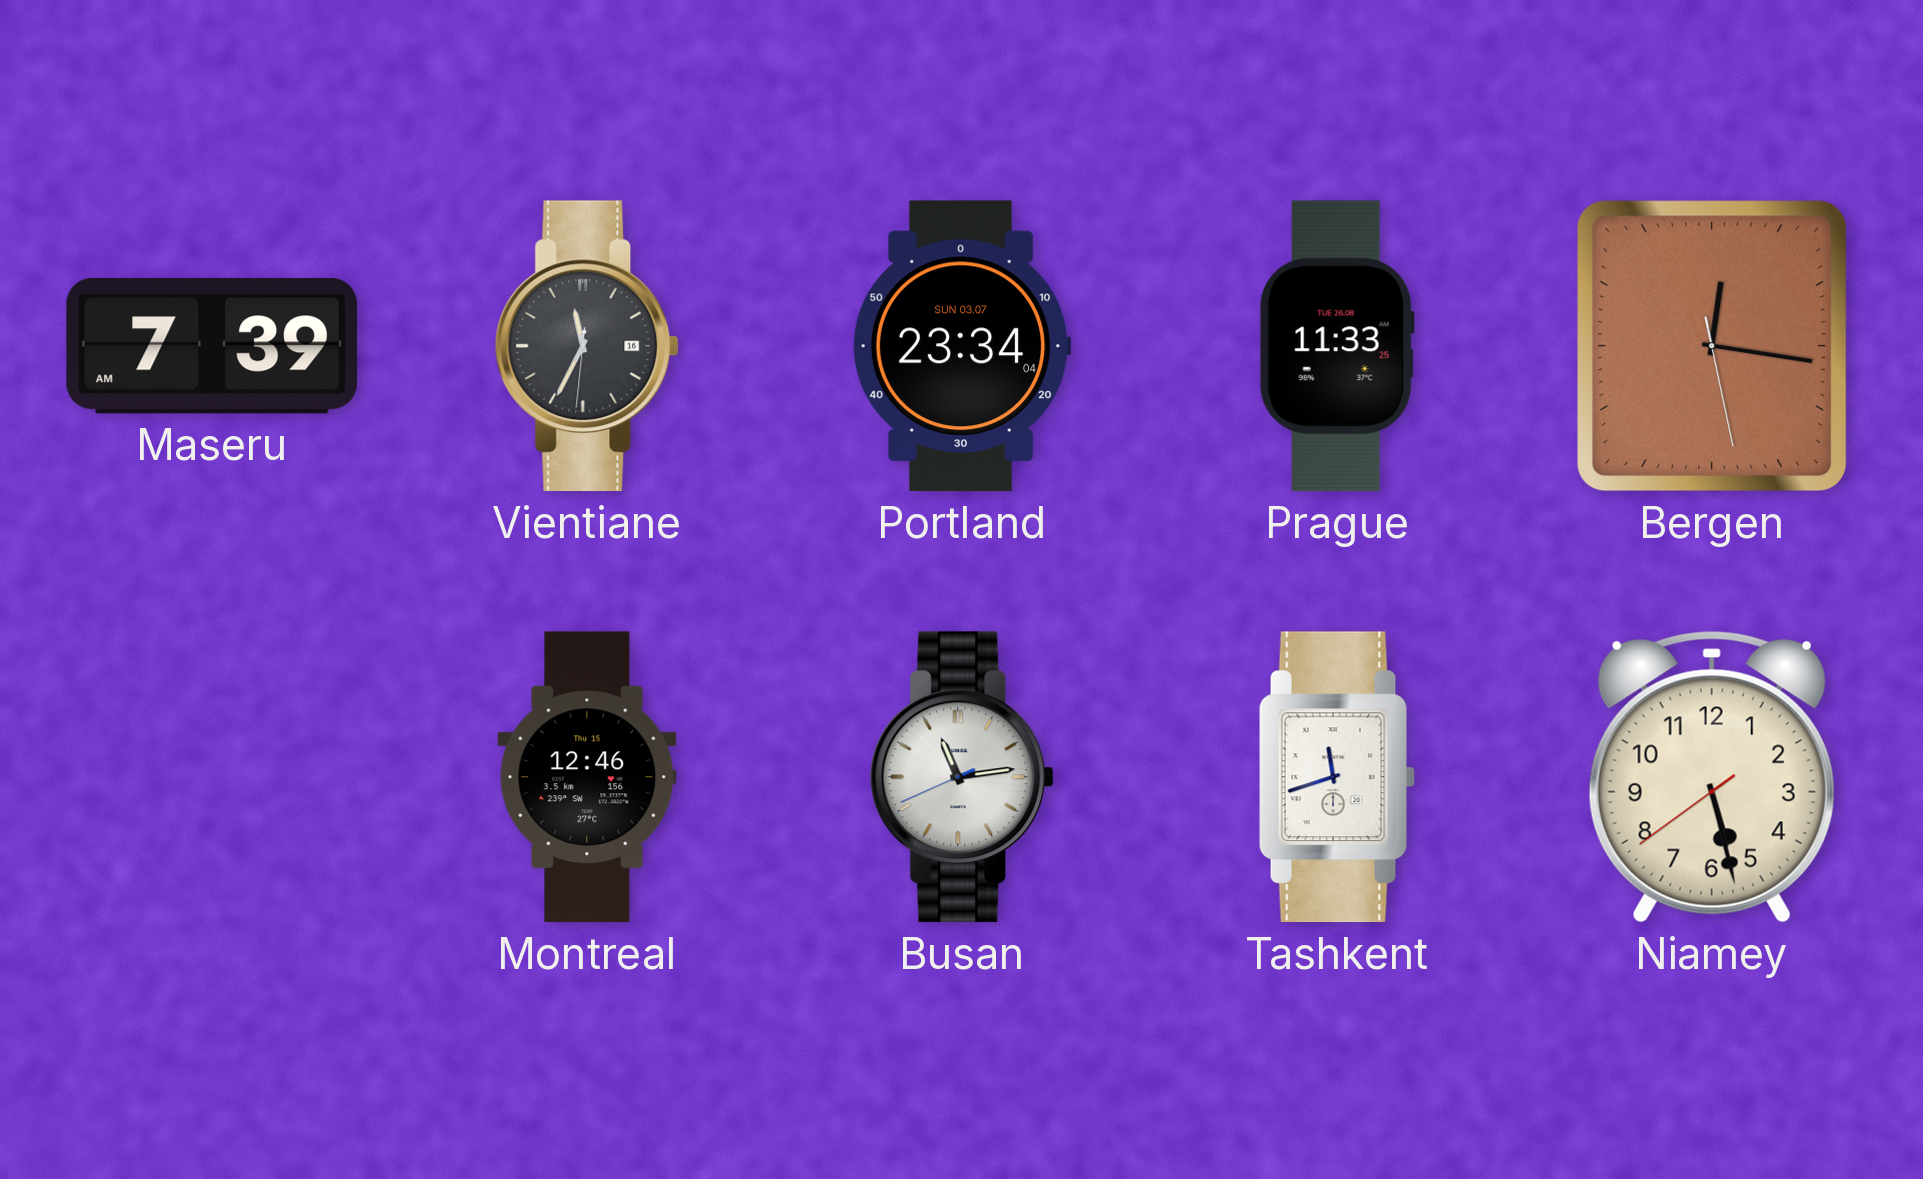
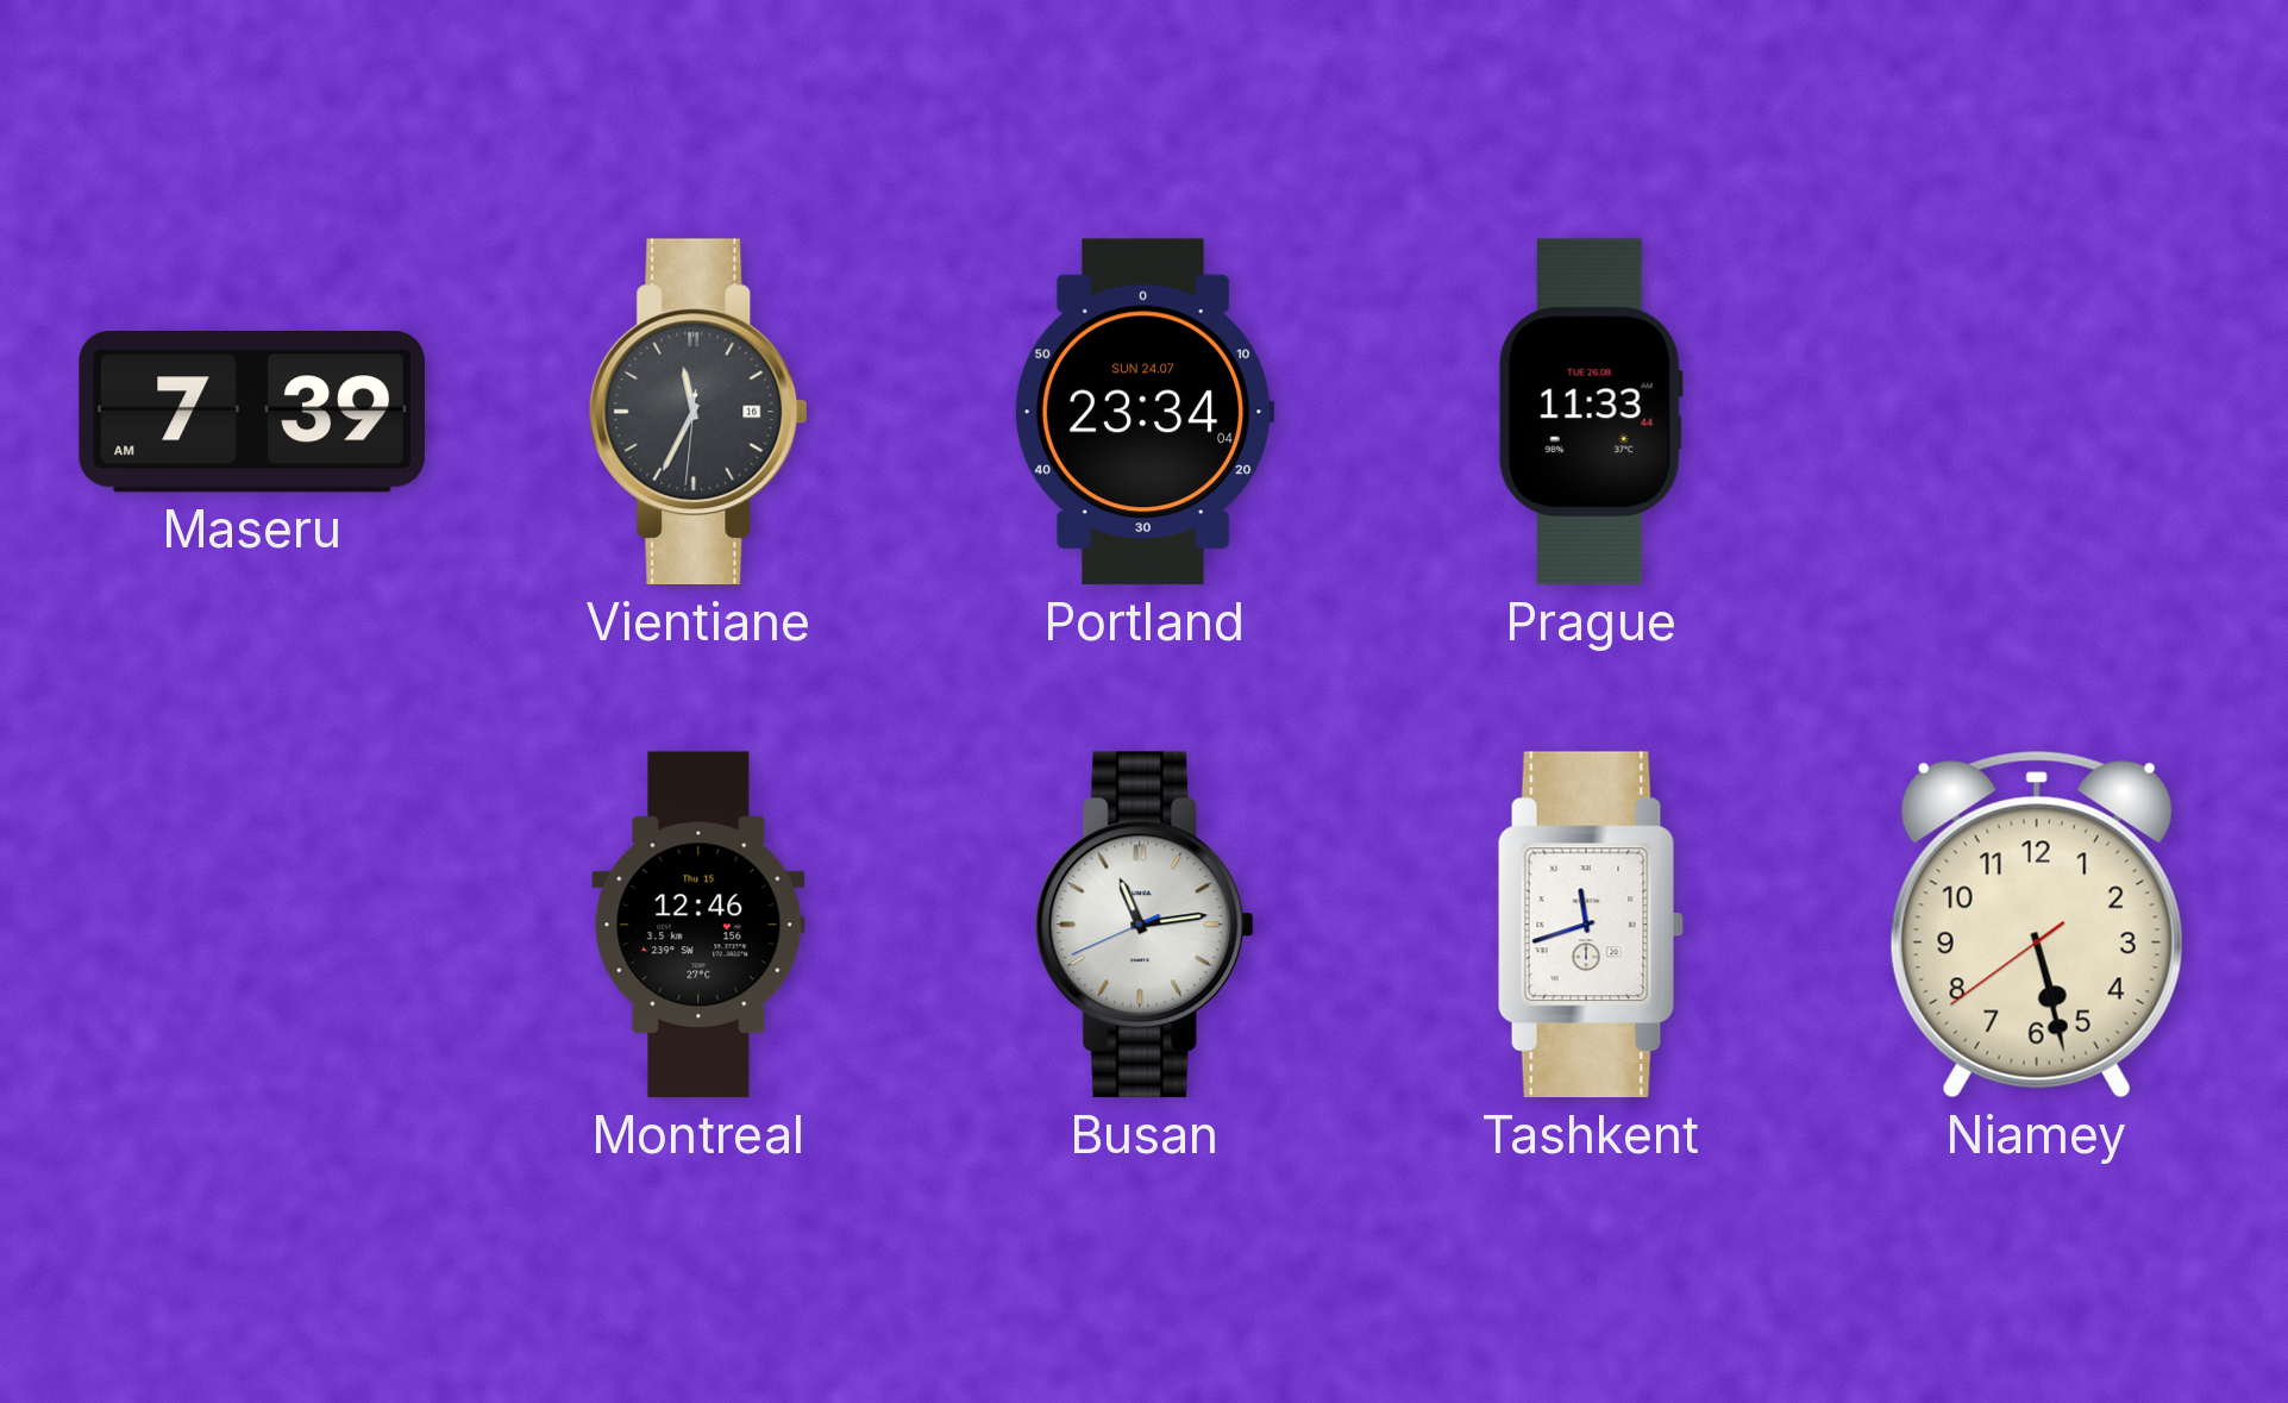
Portland date: SUN 03.07 -> SUN 24.07 (1145, 412)
Prague: 11:33:25 -> 11:33:44 (1591, 412)
Bergen: 12:16 -> none (1712, 346)
